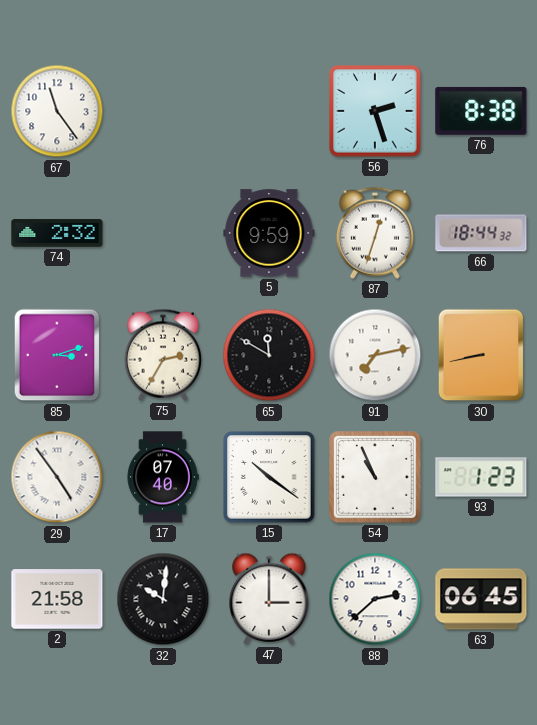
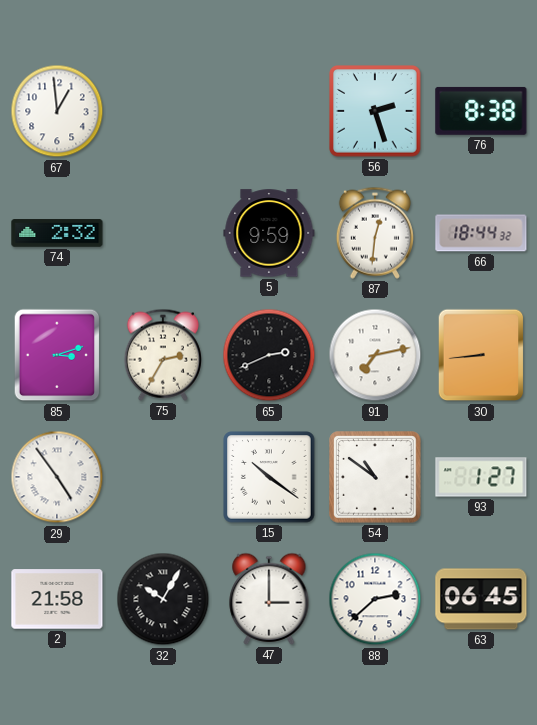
67: 11:24 -> 12:59 (57, 111)
87: 12:33 -> 12:31 (375, 233)
65: 11:50 -> 2:41 (269, 355)
30: 8:43 -> 8:44 (481, 355)
17: 07:40 -> none (163, 477)
54: 10:56 -> 10:51 (375, 477)
93: 1:23 -> 1:27 (481, 477)
32: 10:01 -> 10:05 (163, 599)
